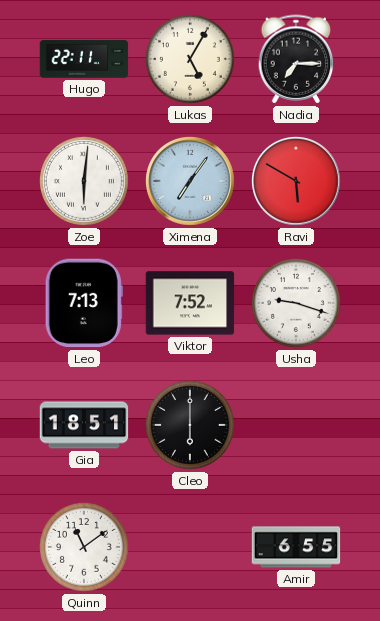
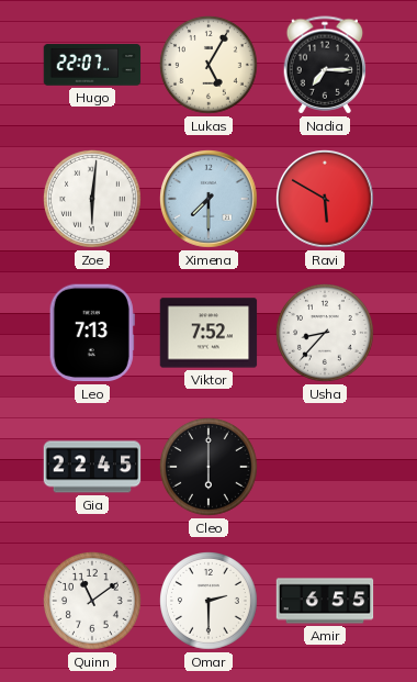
Hugo: 22:11 -> 22:07 (92, 65)
Ximena: 7:06 -> 7:30 (210, 200)
Usha: 9:18 -> 8:37 (326, 334)
Gia: 18:51 -> 22:45 (92, 467)
Omar: none -> 2:30 (210, 602)
